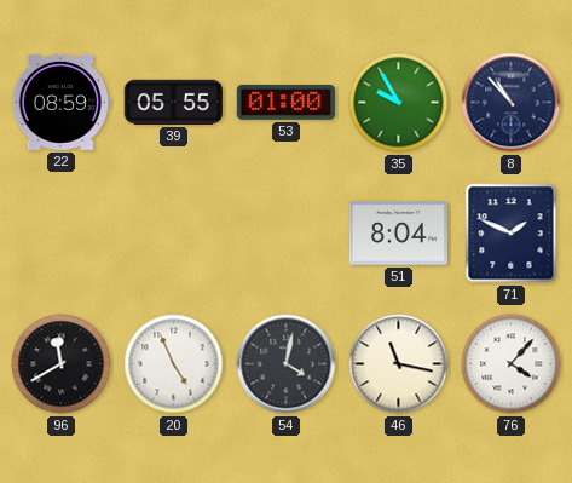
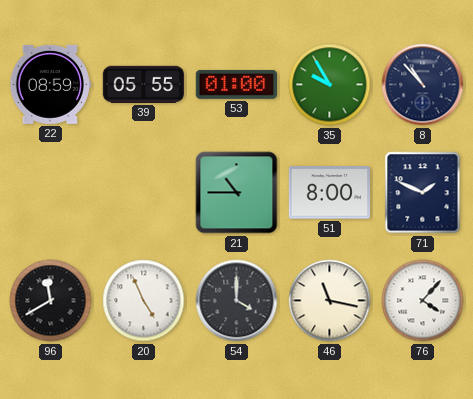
21: none -> 10:45 (237, 193)
51: 8:04 -> 8:00 (329, 193)
54: 4:02 -> 4:00 (237, 301)
